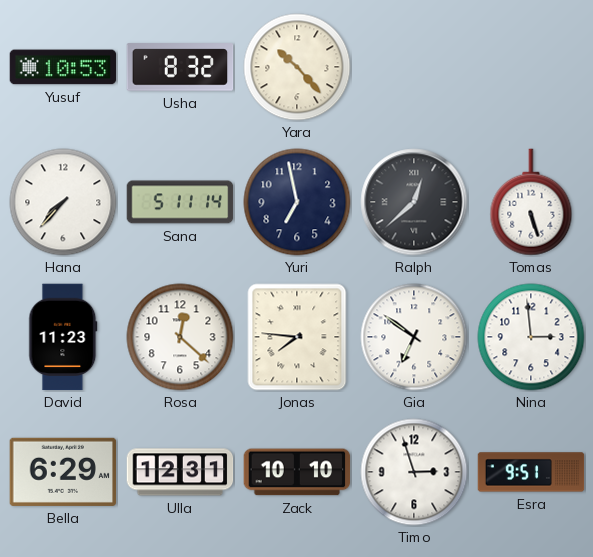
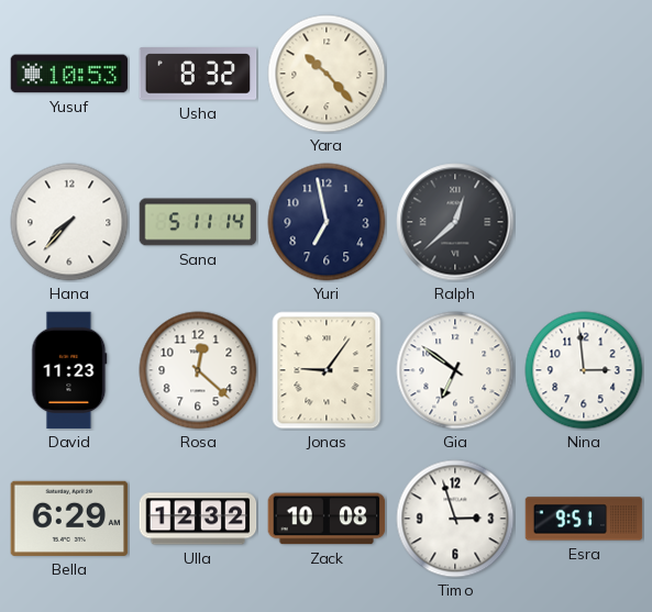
Tomas: 5:27 -> none (531, 202)
Jonas: 7:46 -> 9:06 (327, 370)
Ulla: 12:31 -> 12:32 (198, 519)
Zack: 10:10 -> 10:08 (327, 519)
